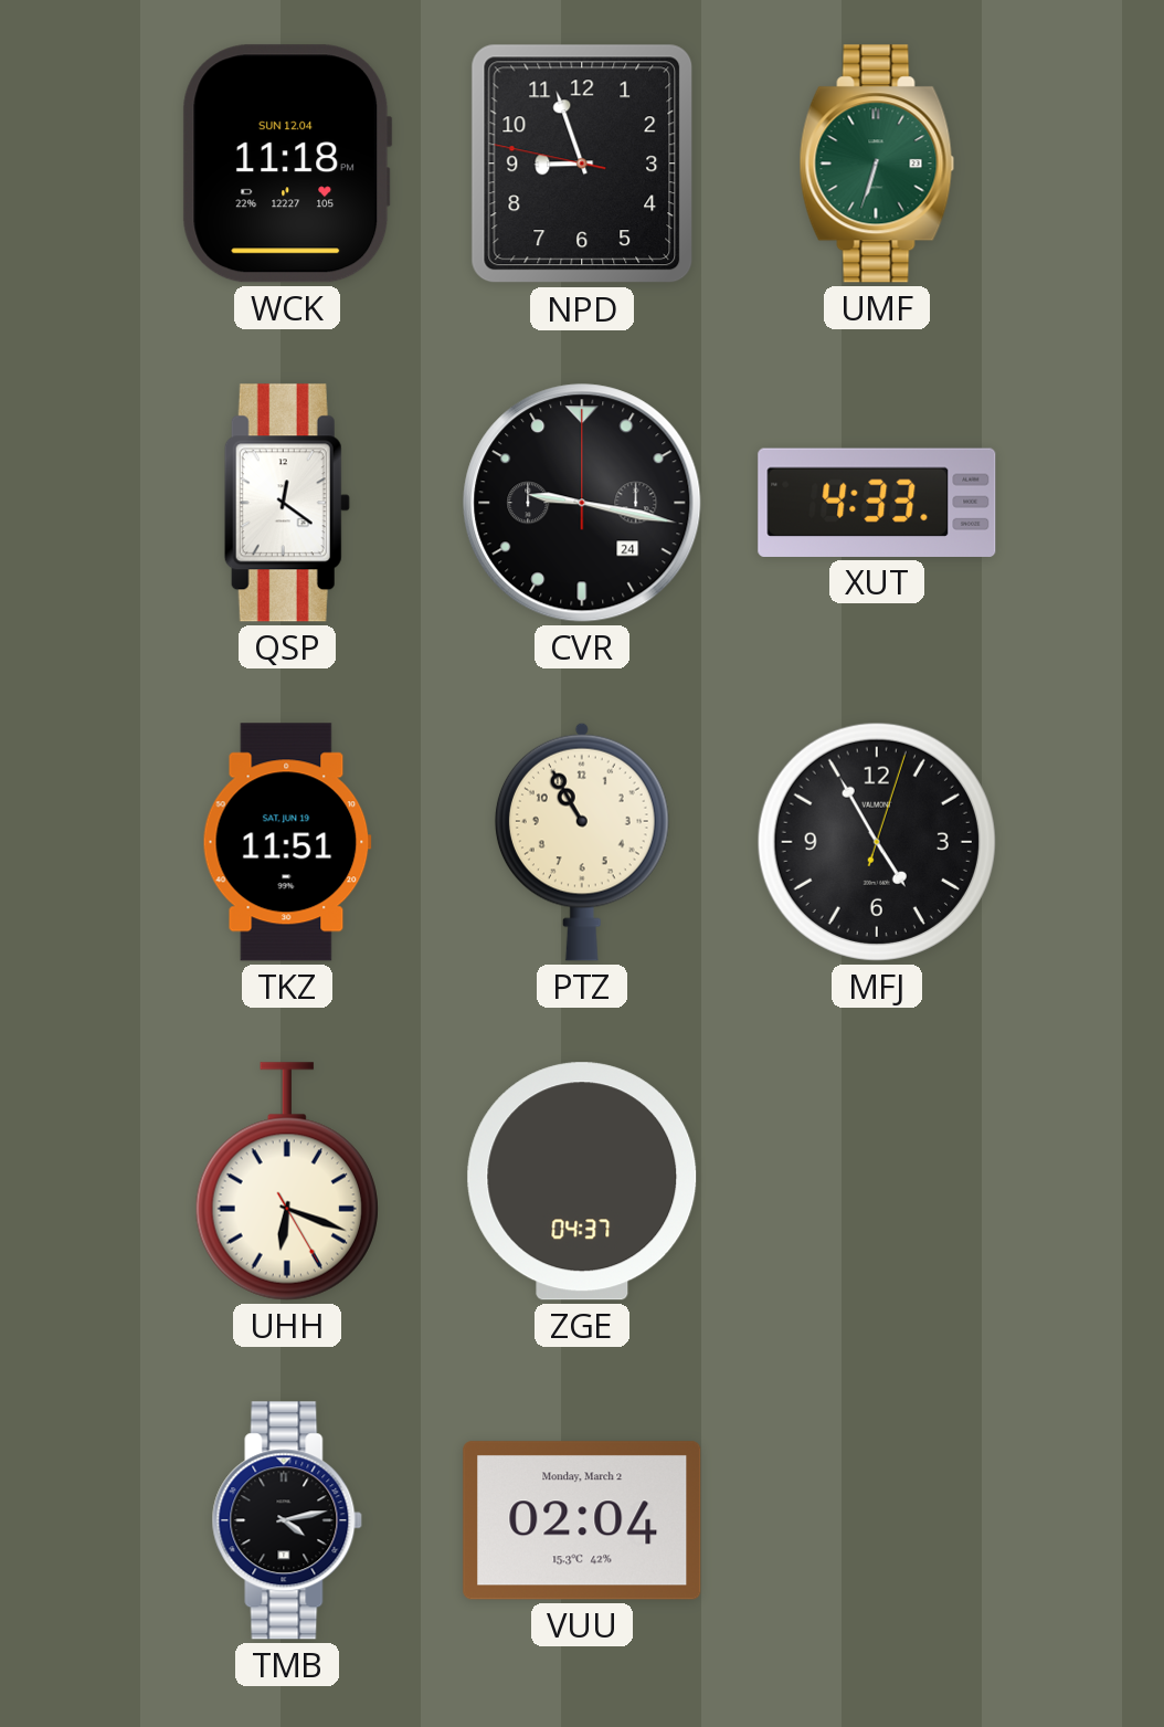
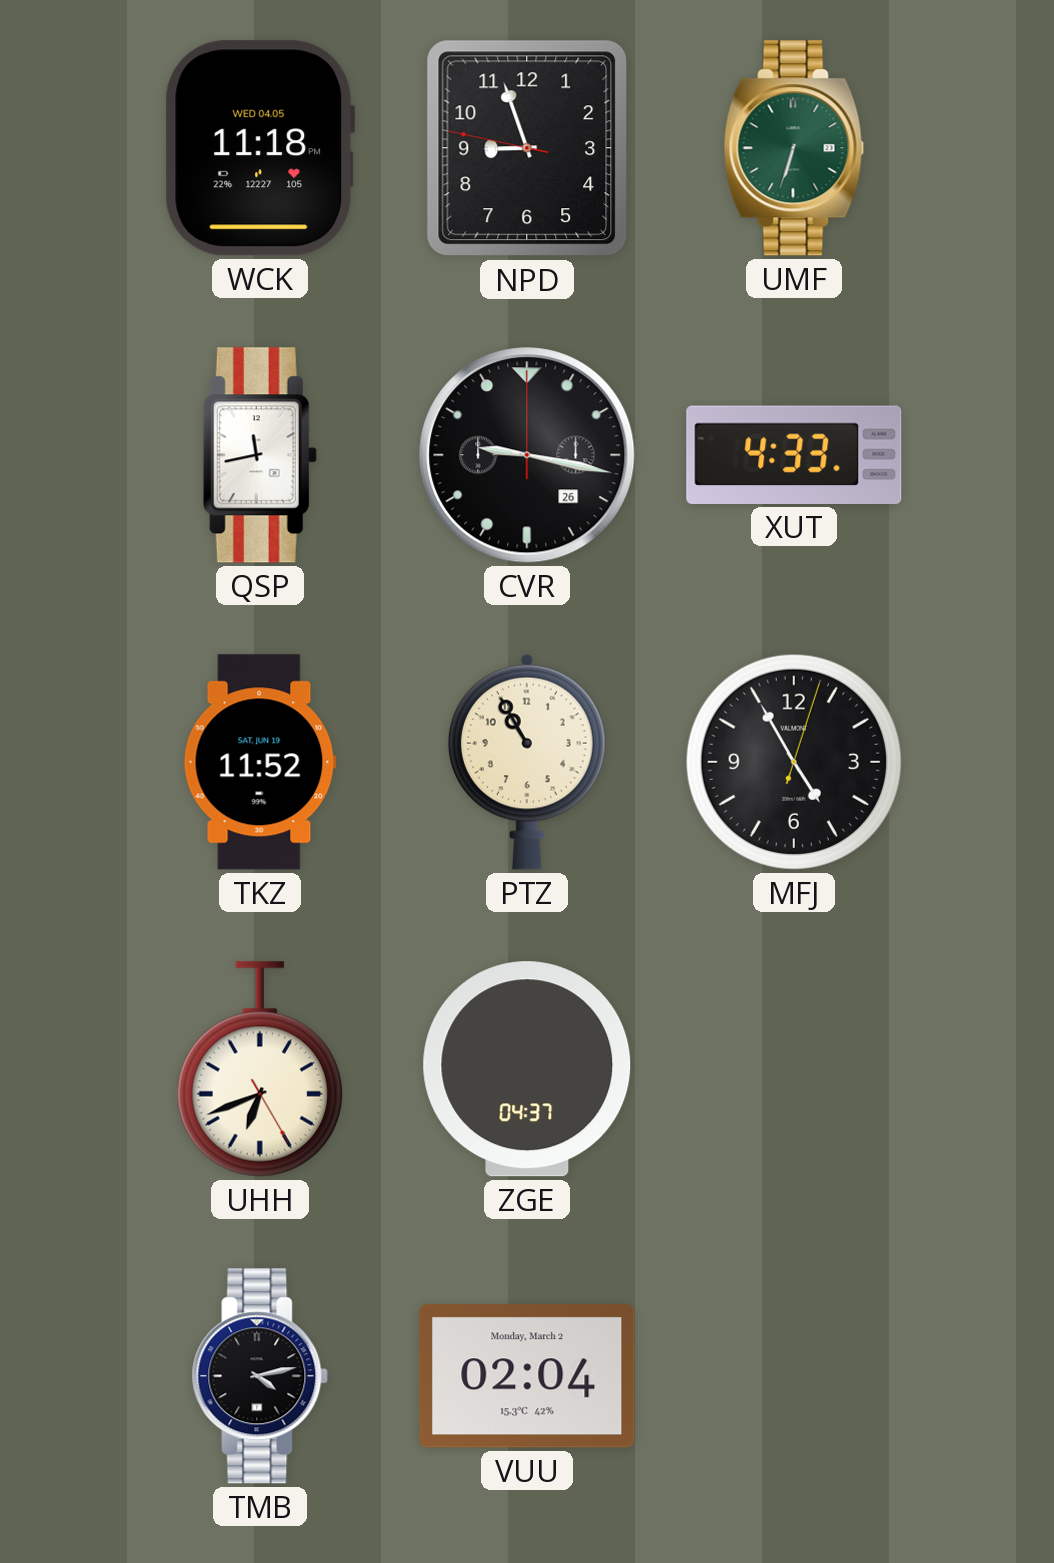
WCK date: SUN 12.04 -> WED 04.05 (260, 148)
QSP: 12:21 -> 11:43 (260, 455)
CVR date: 24 -> 26 (527, 455)
TKZ: 11:51 -> 11:52 (260, 762)
UHH: 6:18 -> 6:41 (260, 1069)
